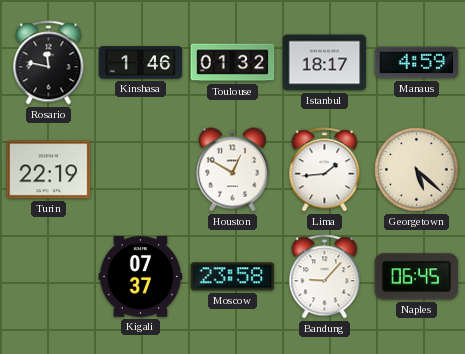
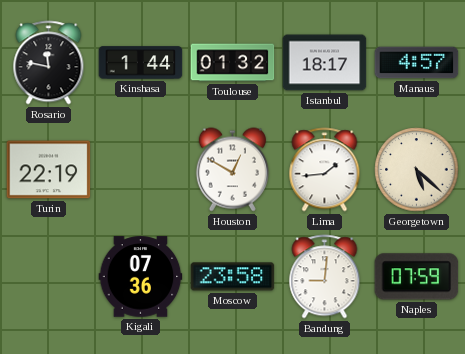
Kinshasa: 1:46 -> 1:44 (141, 63)
Manaus: 4:59 -> 4:57 (417, 63)
Kigali: 07:37 -> 07:36 (141, 277)
Bandung: 9:07 -> 9:01 (325, 277)
Naples: 06:45 -> 07:59 (417, 277)
